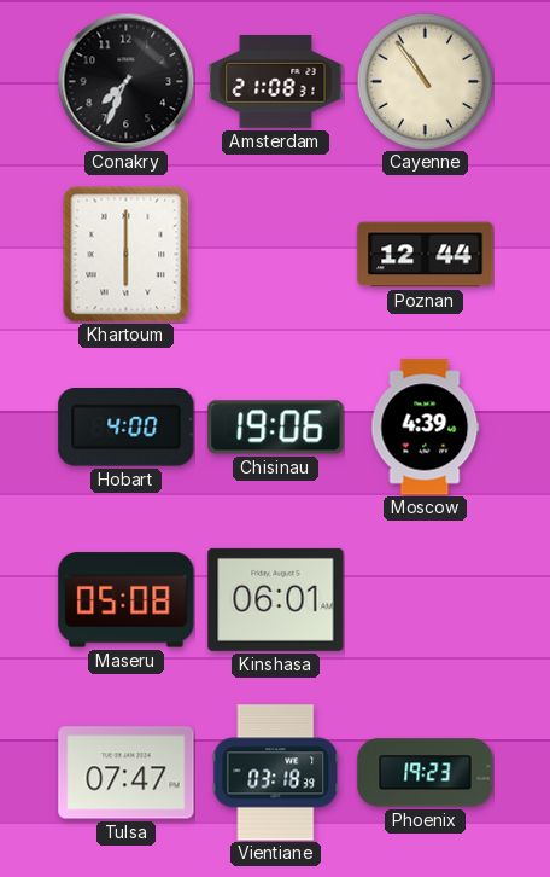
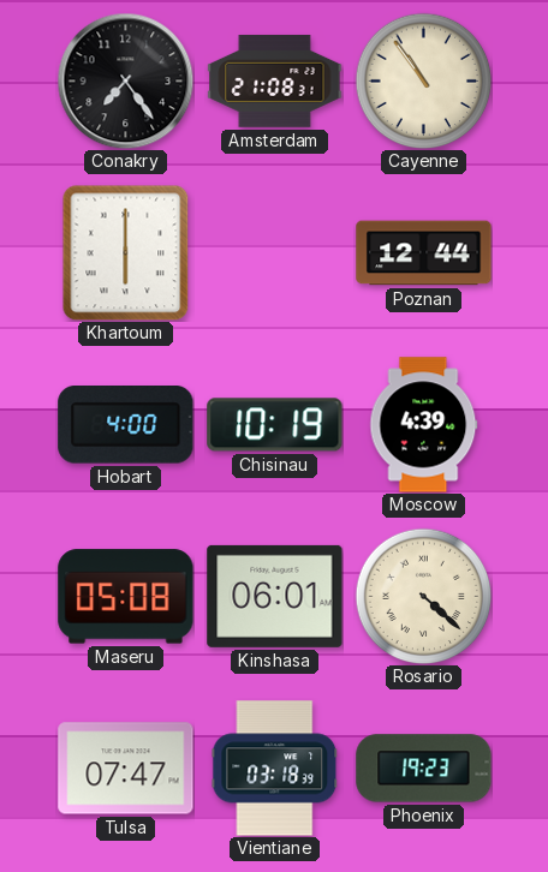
Conakry: 7:34 -> 7:24 (125, 80)
Chisinau: 19:06 -> 10:19 (275, 425)
Rosario: none -> 4:22 (423, 596)
